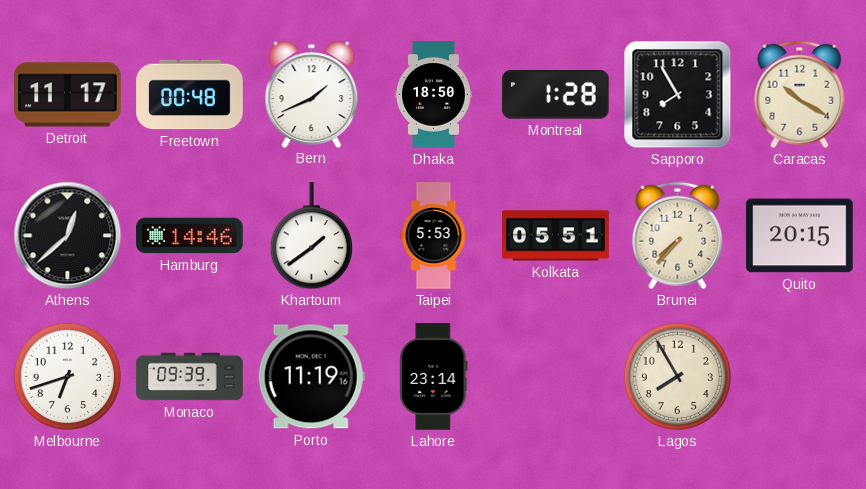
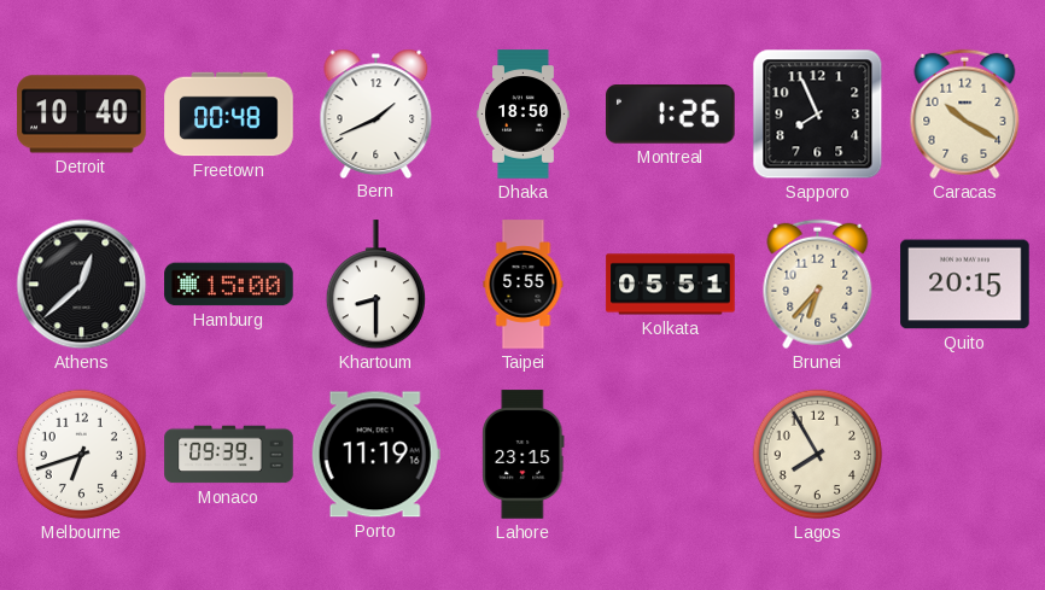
Detroit: 11:17 -> 10:40 (82, 115)
Montreal: 1:28 -> 1:26 (671, 115)
Sapporo: 7:55 -> 7:56 (818, 115)
Hamburg: 14:46 -> 15:00 (229, 285)
Khartoum: 1:39 -> 8:30 (375, 285)
Taipei: 5:53 -> 5:55 (524, 285)
Brunei: 7:37 -> 6:37 (818, 285)
Lahore: 23:14 -> 23:15 (524, 455)
